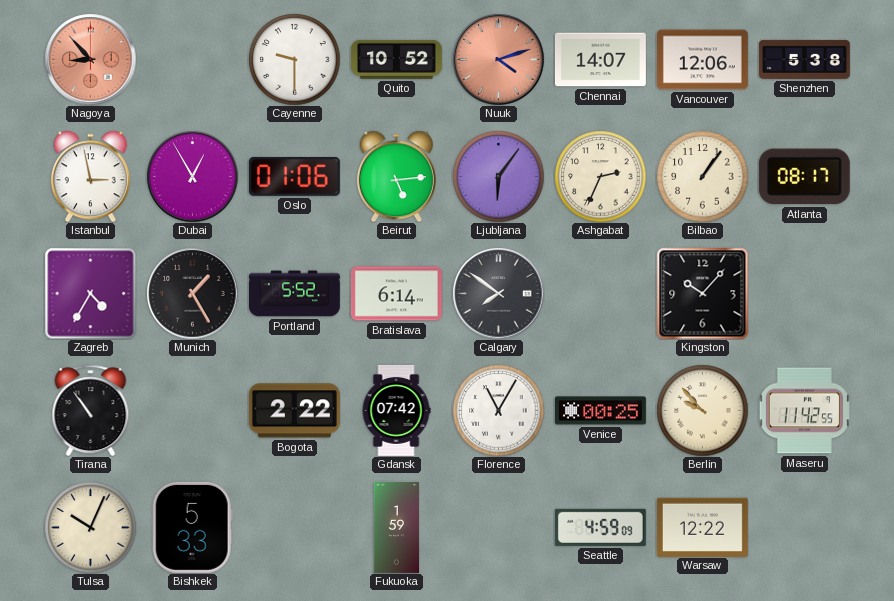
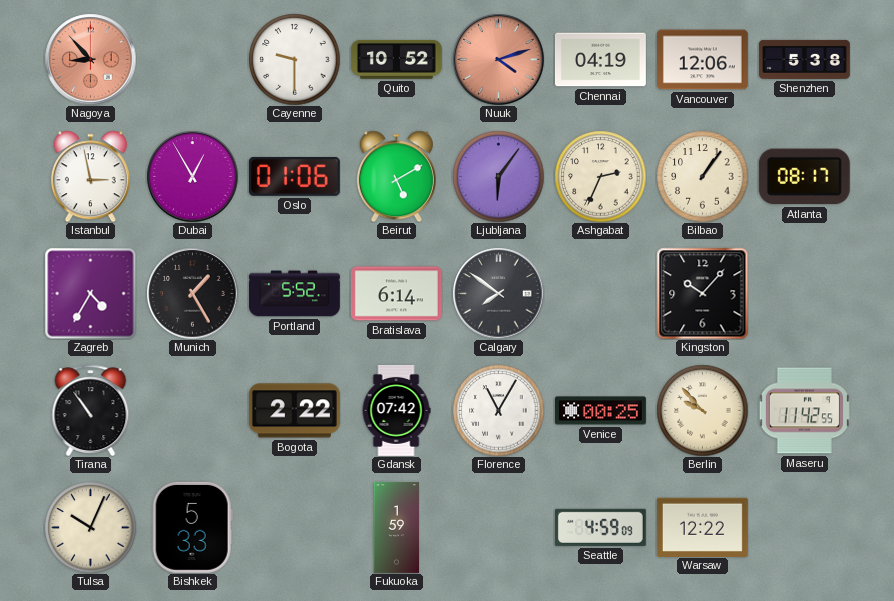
Chennai: 14:07 -> 04:19 (600, 60)
Beirut: 5:14 -> 5:10 (396, 176)
